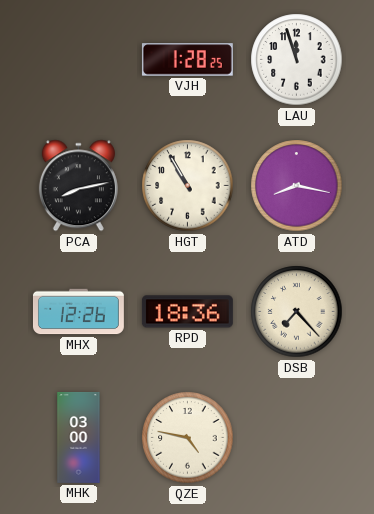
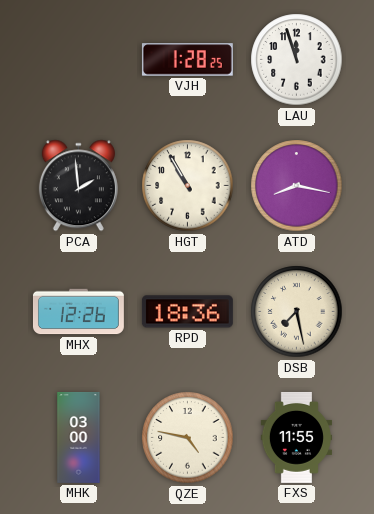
PCA: 8:13 -> 1:59 (78, 186)
DSB: 7:23 -> 7:28 (297, 312)
FXS: none -> 11:55 (296, 437)
